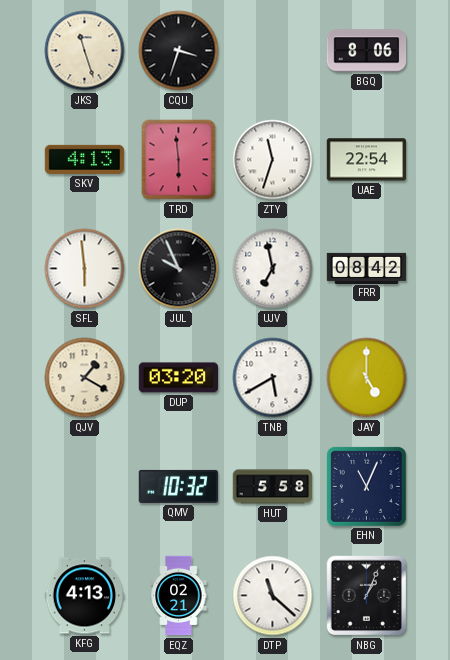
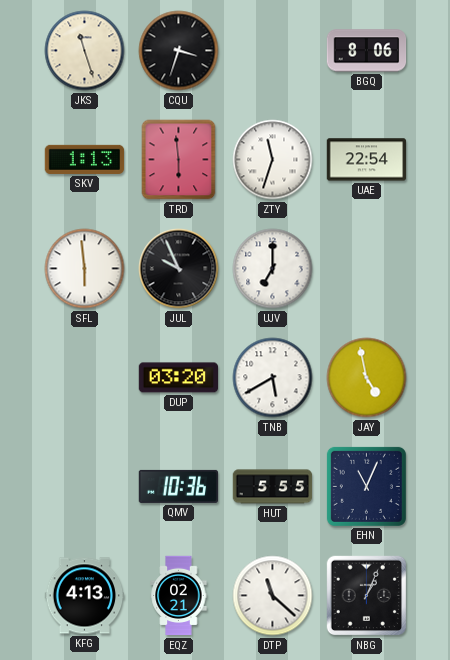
SKV: 4:13 -> 1:13 (85, 159)
UJV: 6:58 -> 7:00 (273, 269)
FRR: 08:42 -> none (367, 268)
QJV: 1:20 -> none (85, 378)
JAY: 5:00 -> 4:58 (367, 378)
QMV: 10:32 -> 10:36 (179, 486)
HUT: 5:58 -> 5:55 (273, 487)
